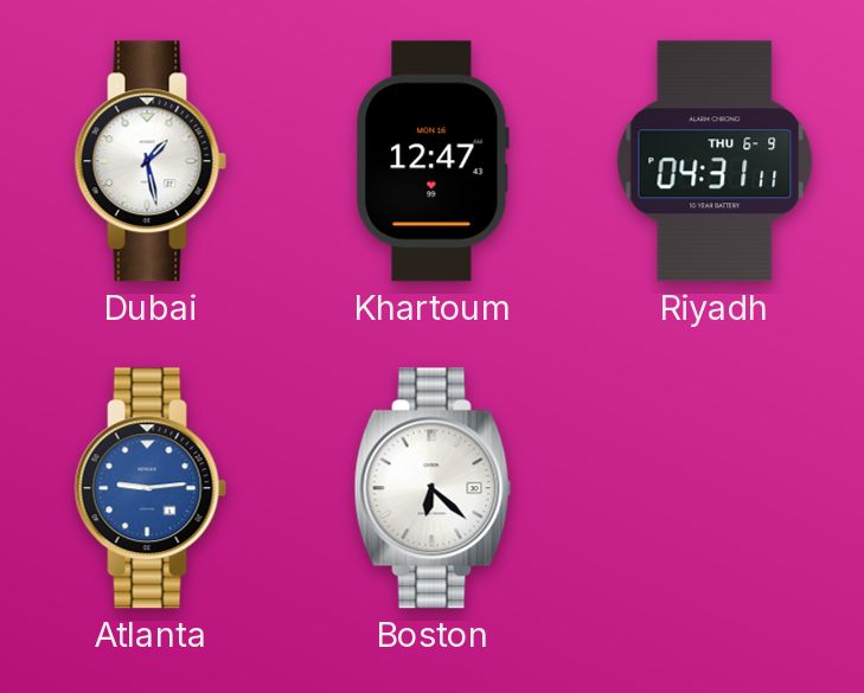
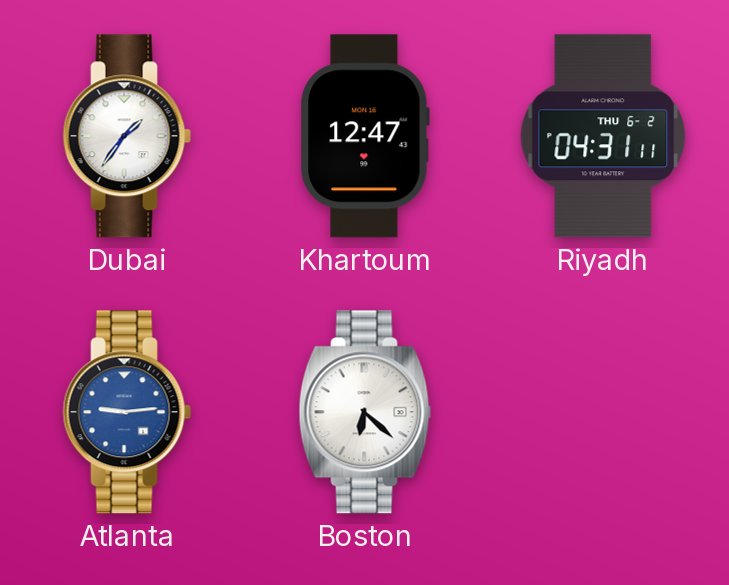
Dubai: 1:28 -> 1:36 (127, 136)
Riyadh date: THU 6-9 -> THU 6-2 (603, 136)
